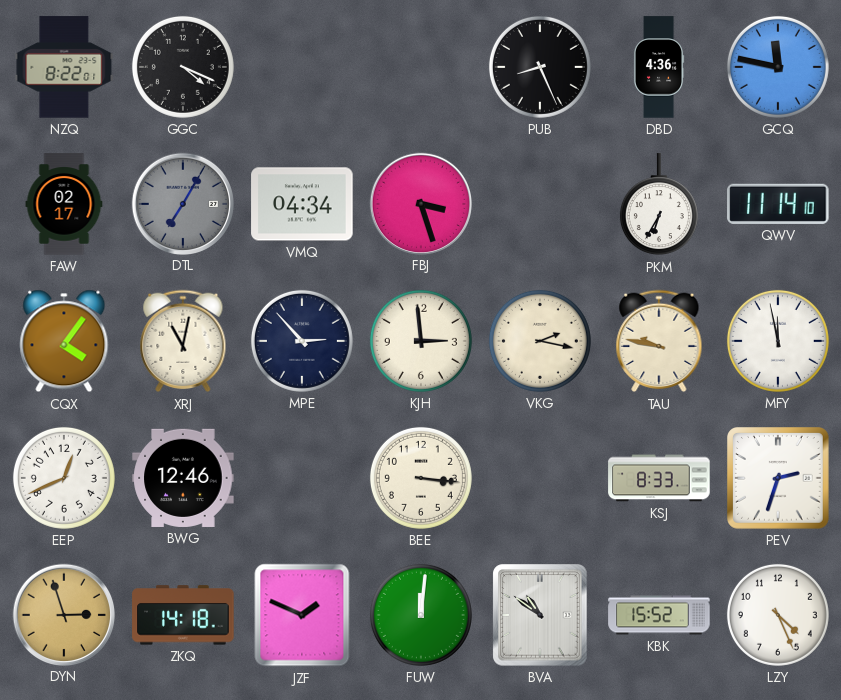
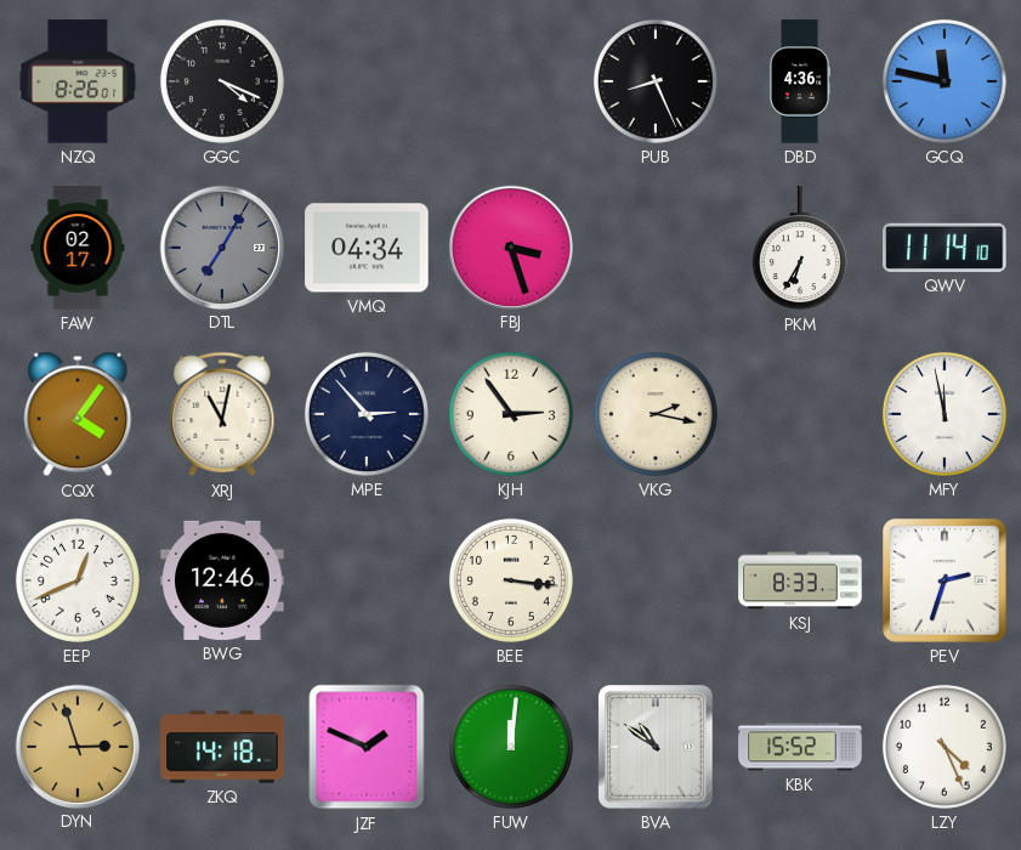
NZQ: 8:22 -> 8:26 (78, 81)
KJH: 2:59 -> 2:54 (511, 414)
TAU: 9:47 -> none (659, 341)
